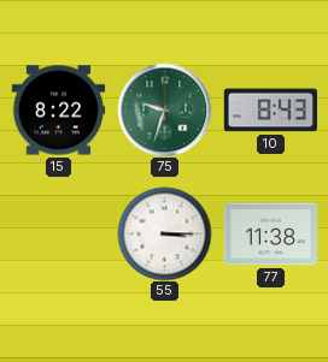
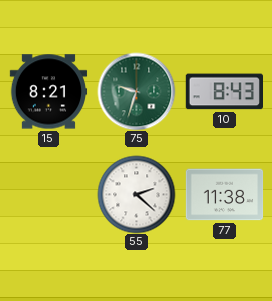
15: 8:22 -> 8:21 (48, 92)
55: 3:15 -> 2:22 (136, 194)
